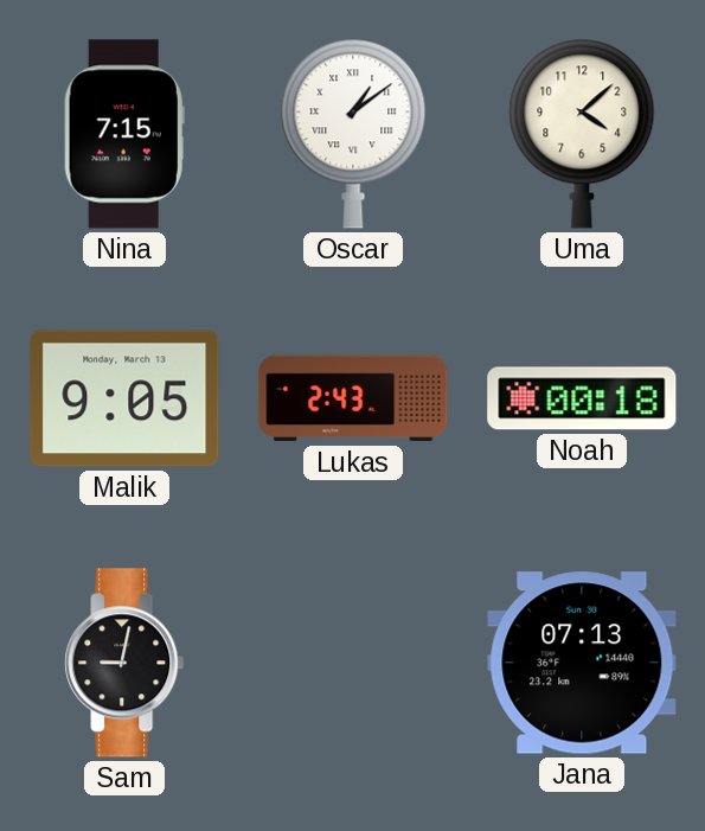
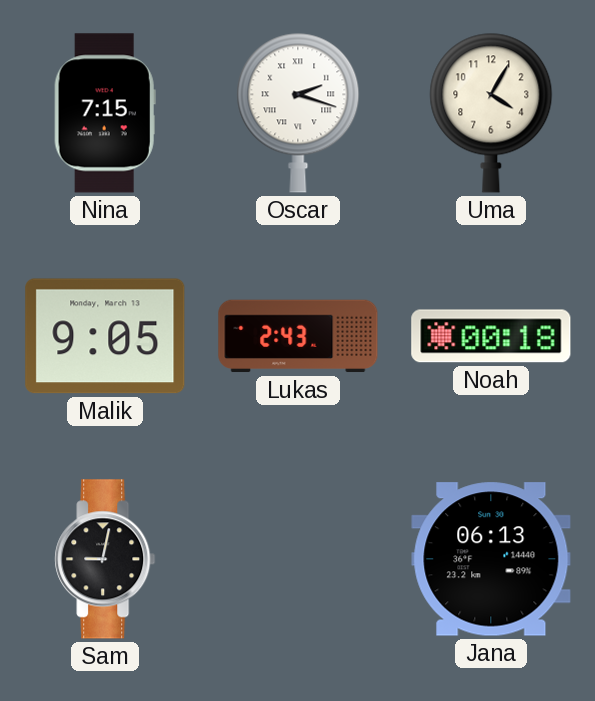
Oscar: 1:09 -> 2:18 (298, 113)
Uma: 4:08 -> 4:05 (491, 113)
Jana: 07:13 -> 06:13 (491, 559)
